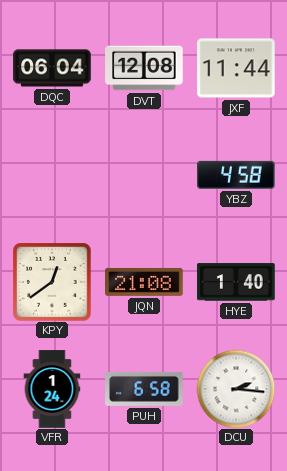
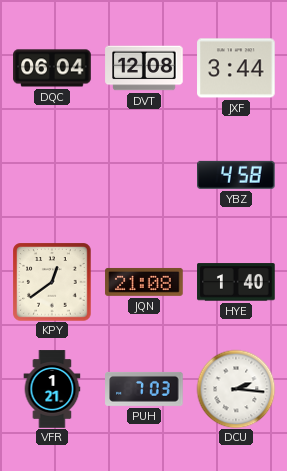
JXF: 11:44 -> 3:44 (236, 68)
VFR: 1:24 -> 1:21 (52, 389)
PUH: 6:58 -> 7:03 (144, 389)
